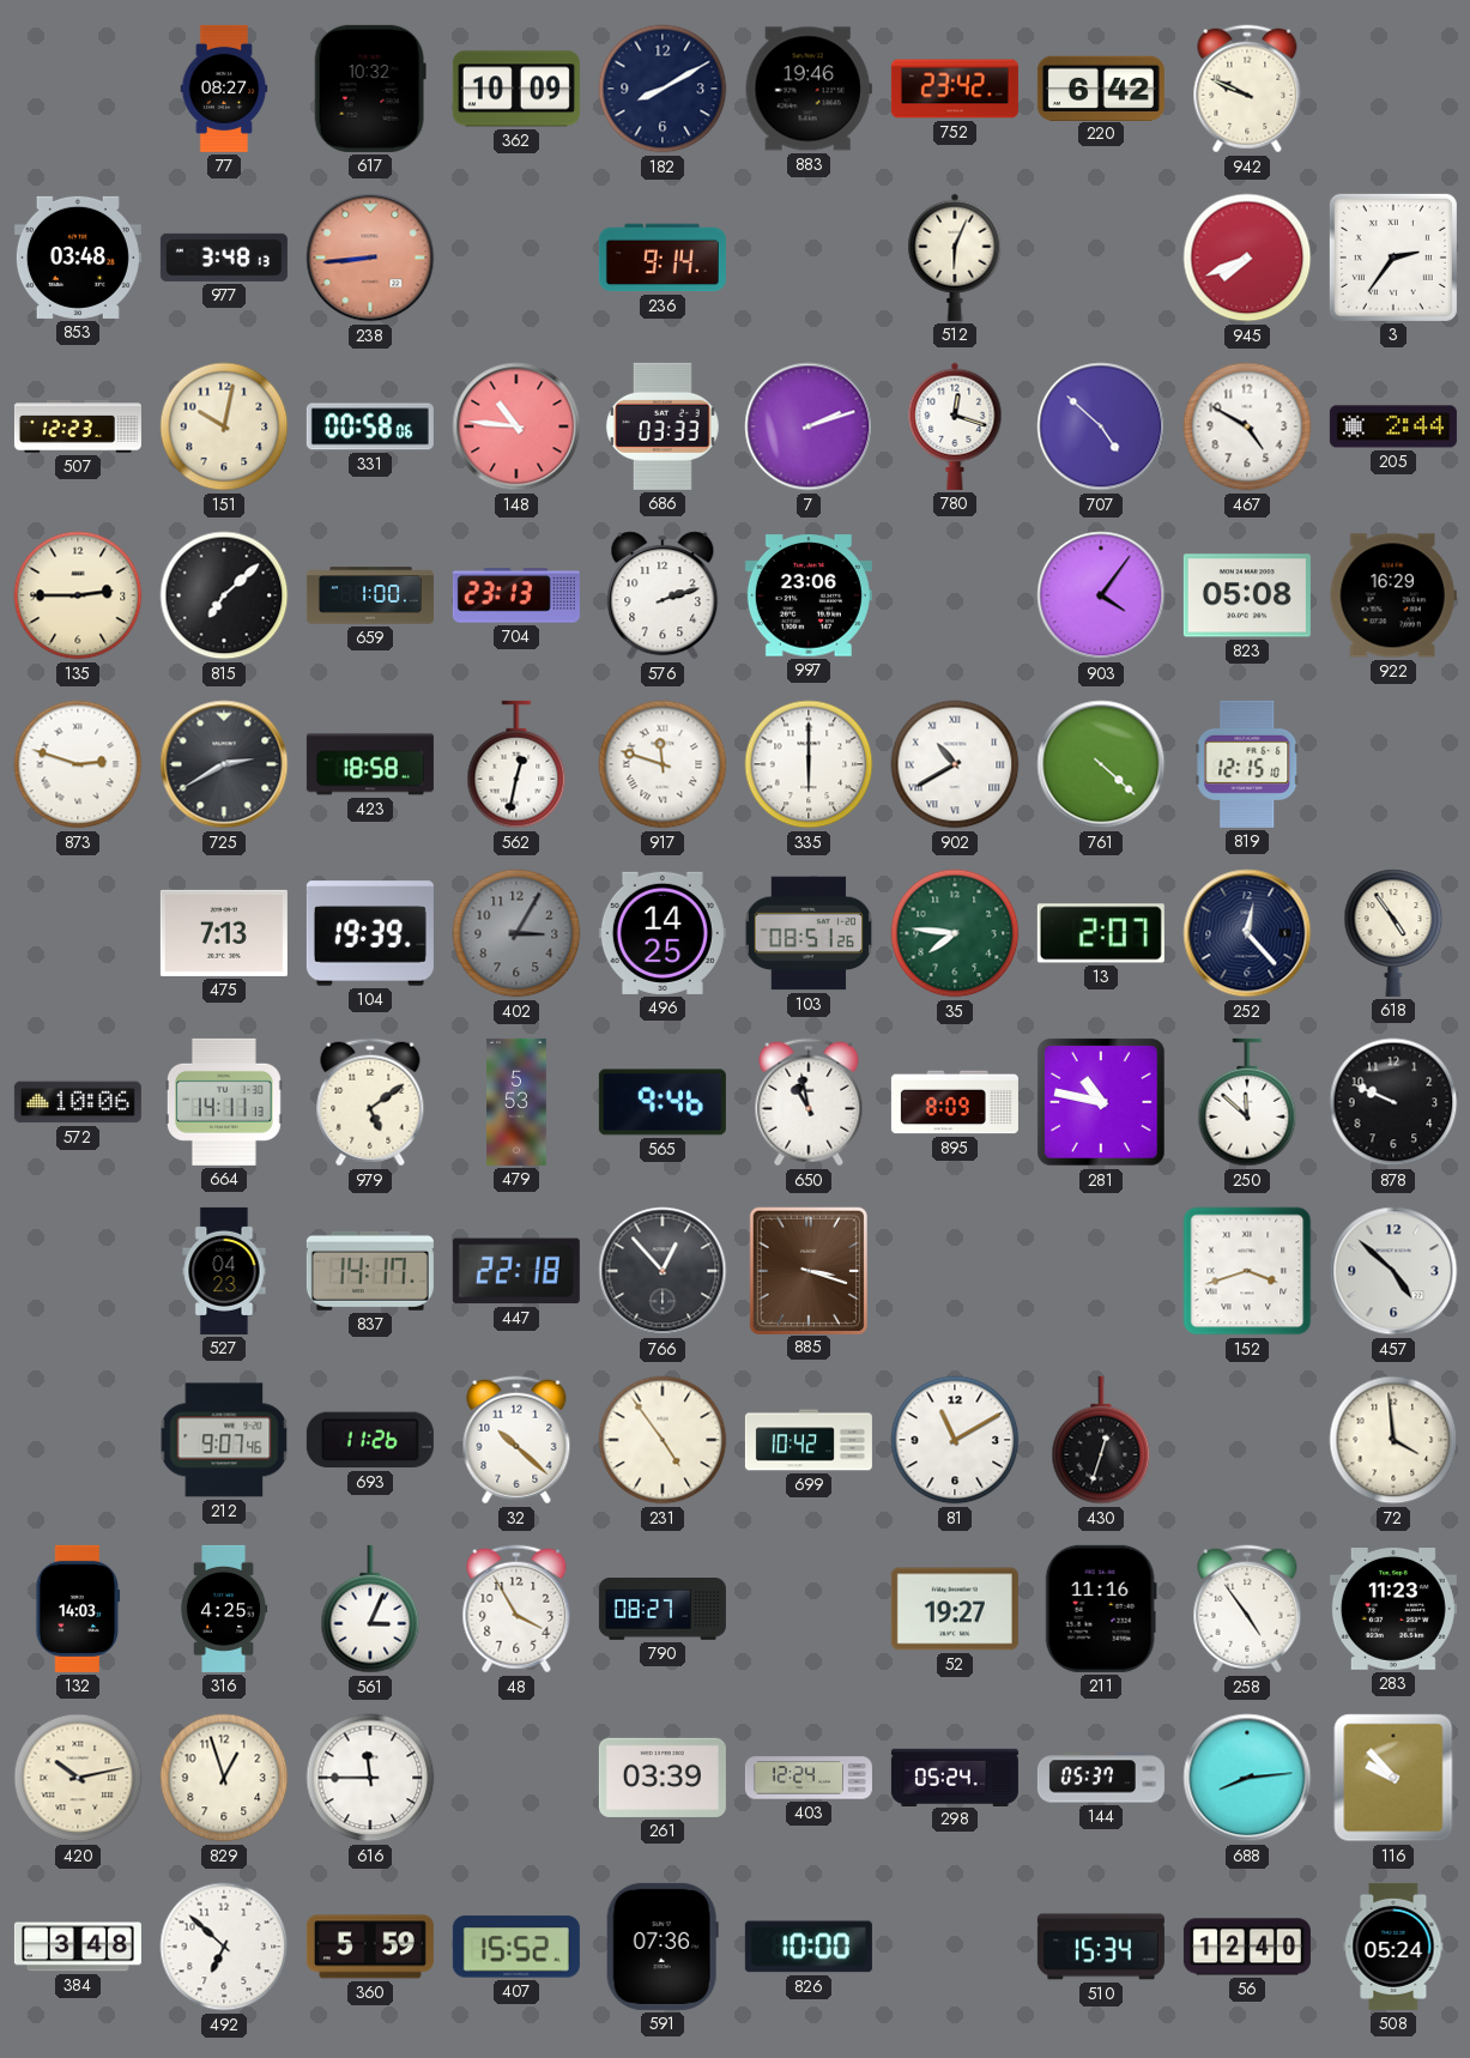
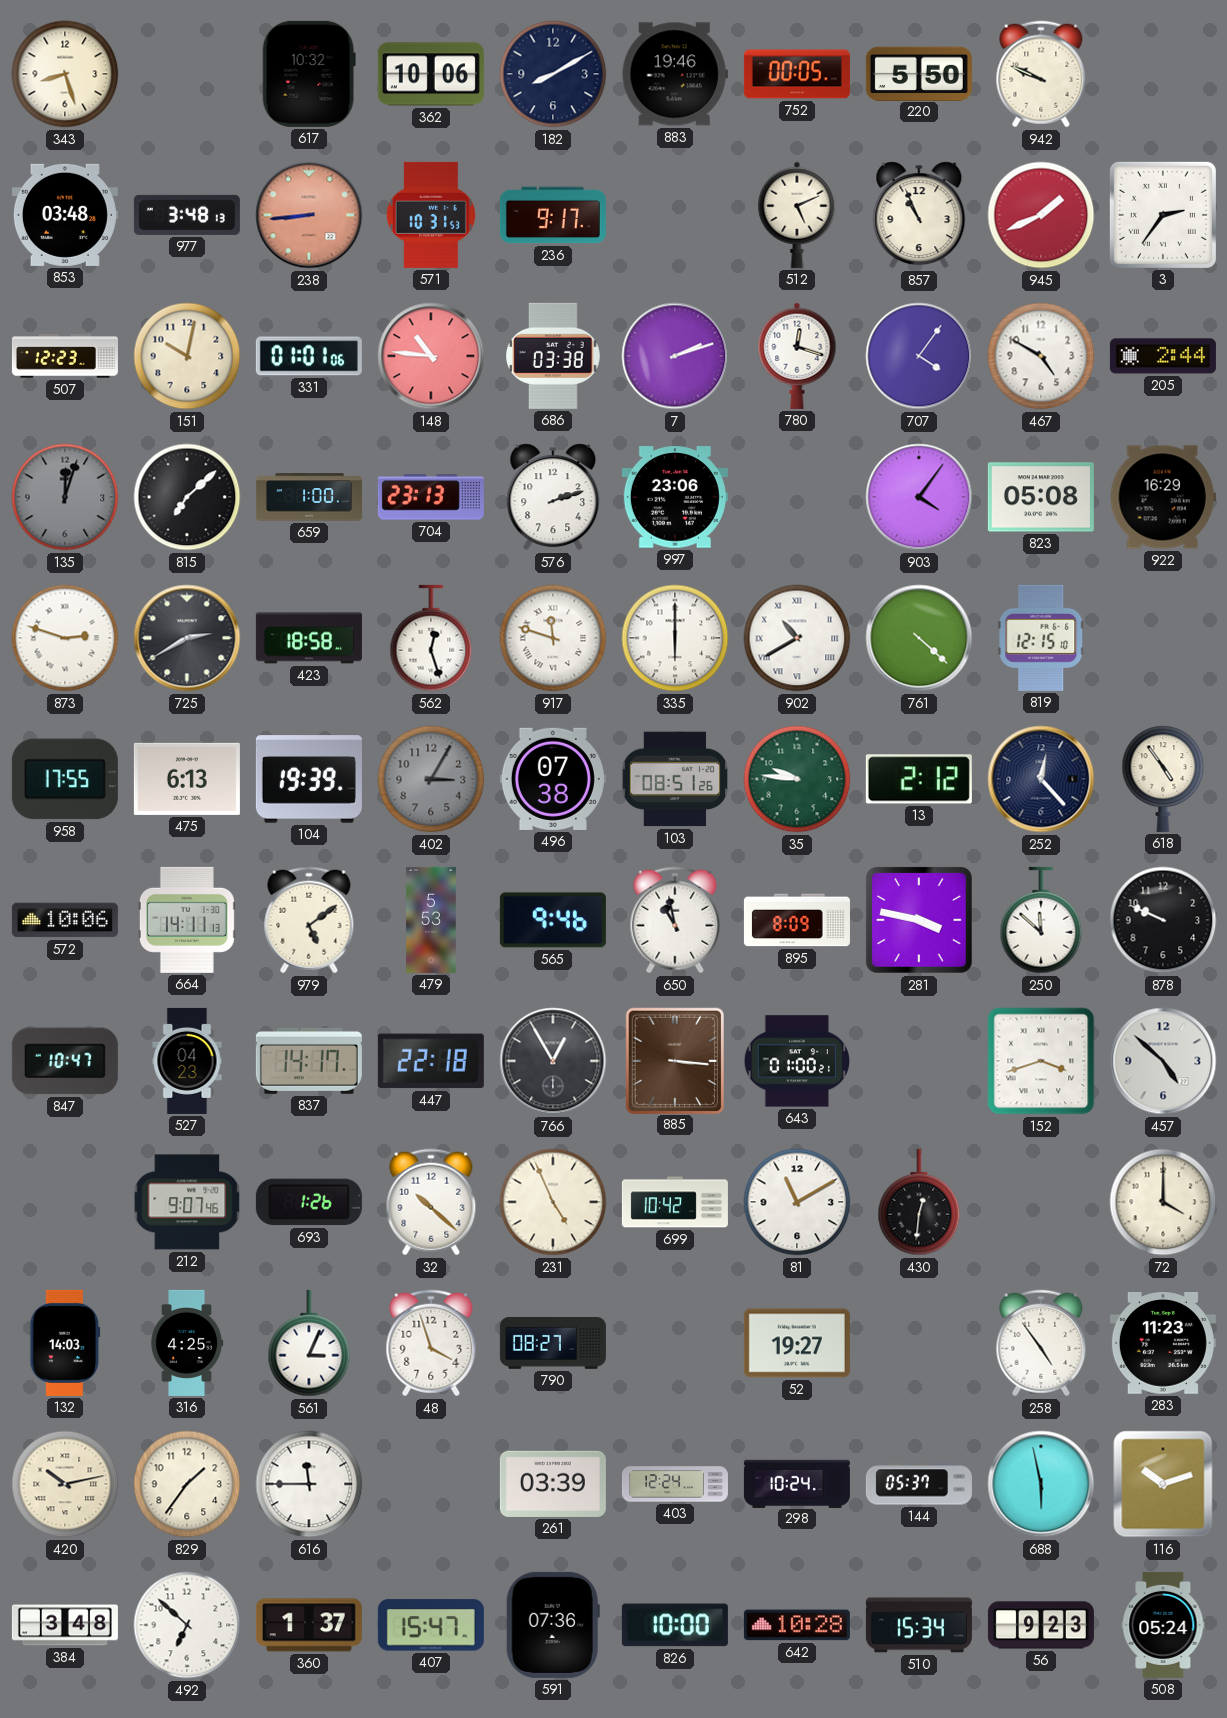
343: none -> 8:27 (65, 74)
77: 08:27 -> none (224, 89)
362: 10:09 -> 10:06 (431, 74)
752: 23:42 -> 00:05 (797, 74)
220: 6:42 -> 5:50 (919, 73)
571: none -> 10:31 (431, 215)
236: 9:14 -> 9:17 (553, 215)
512: 6:04 -> 5:11 (797, 215)
857: none -> 10:56 (919, 215)
945: 7:41 -> 1:41 (1041, 215)
331: 00:58 -> 01:01 (309, 356)
686: 03:33 -> 03:38 (553, 356)
707: 4:52 -> 4:06 (919, 356)
135: 2:45 -> 12:03 (65, 497)
135 dial: cream -> grey (65, 497)
562: 12:32 -> 12:27 (431, 638)
958: none -> 17:55 (65, 779)
475: 7:13 -> 6:13 (187, 779)
496: 14:25 -> 07:38 (553, 779)
35: 7:46 -> 9:46 (797, 779)
13: 2:07 -> 2:12 (919, 779)
281: 10:47 -> 3:47 (920, 921)
847: none -> 10:47 (65, 1061)
766: 12:53 -> 12:55 (553, 1061)
885: 3:18 -> 3:16 (674, 1060)
643: none -> 01:00 (797, 1061)
693: 11:26 -> 1:26 (309, 1202)
231: 4:54 -> 4:56 (553, 1202)
430: 12:33 -> 12:31 (919, 1202)
72: 3:59 -> 4:00 (1163, 1202)
48: 3:55 -> 3:57 (431, 1343)
211: 11:16 -> none (1101, 1609)
829: 12:57 -> 1:36 (187, 1484)
298: 05:24 -> 10:24 (797, 1483)
688: 8:14 -> 5:58 (1041, 1484)
116: 9:53 -> 10:12 (1163, 1484)
360: 5:59 -> 1:37 (309, 1625)
407: 15:52 -> 15:47 (431, 1625)
642: none -> 10:28 (797, 1625)
56: 12:40 -> 9:23 (1041, 1625)
